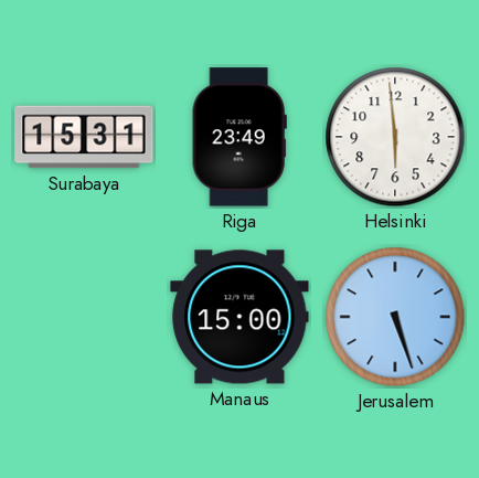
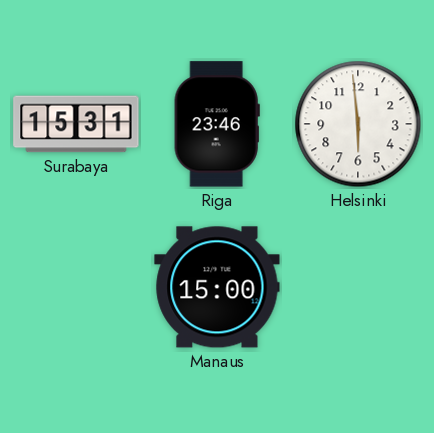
Riga: 23:49 -> 23:46 (217, 124)
Jerusalem: 5:27 -> none (395, 317)
